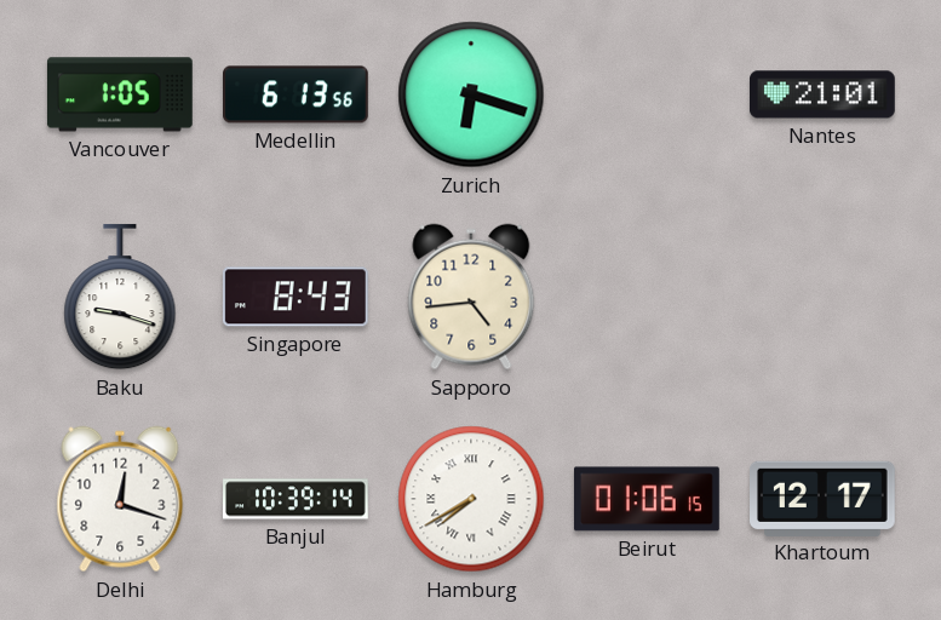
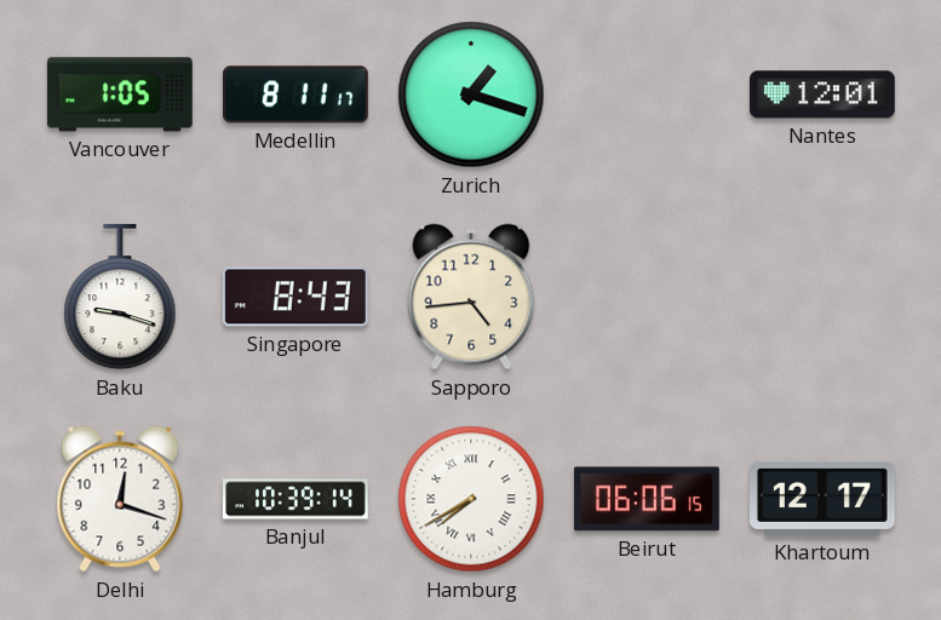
Medellin: 6:13 -> 8:11 (297, 94)
Zurich: 6:18 -> 1:18 (471, 94)
Nantes: 21:01 -> 12:01 (824, 94)
Beirut: 01:06 -> 06:06 (647, 499)
